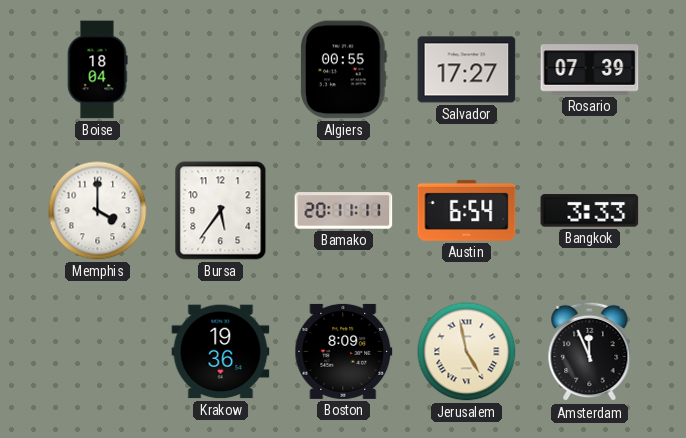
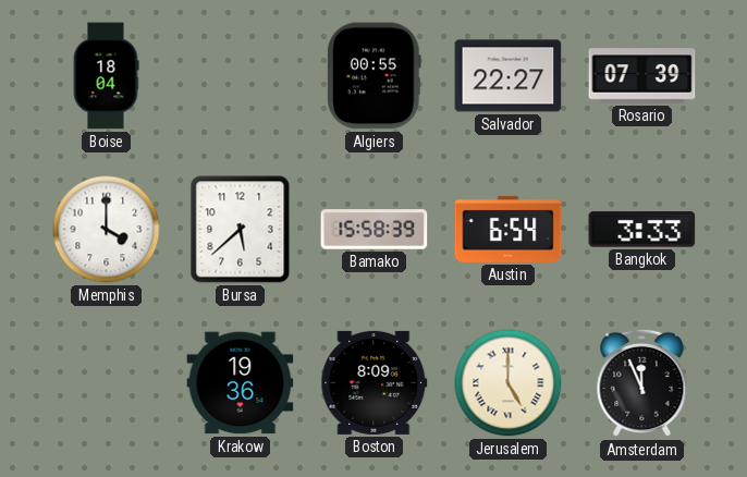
Salvador: 17:27 -> 22:27 (509, 76)
Bursa: 5:36 -> 5:38 (241, 230)
Bamako: 20:11 -> 15:58 (375, 230)
Jerusalem: 4:58 -> 5:00 (509, 383)
